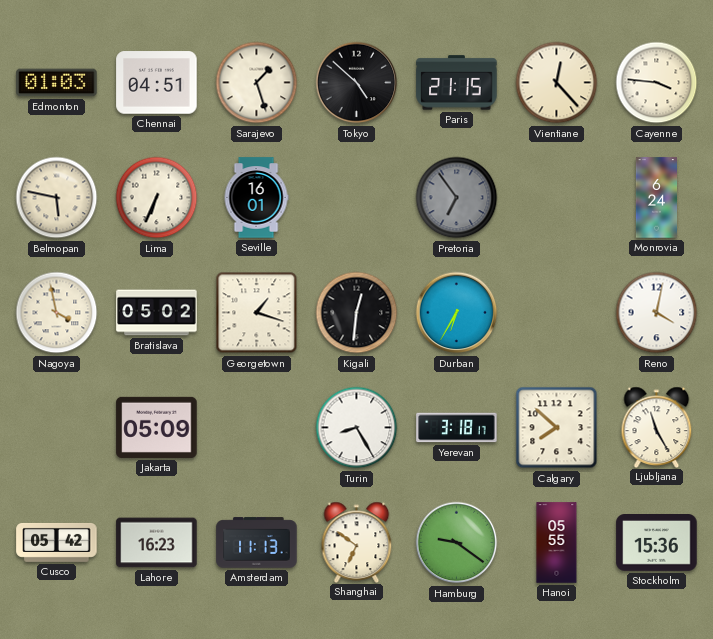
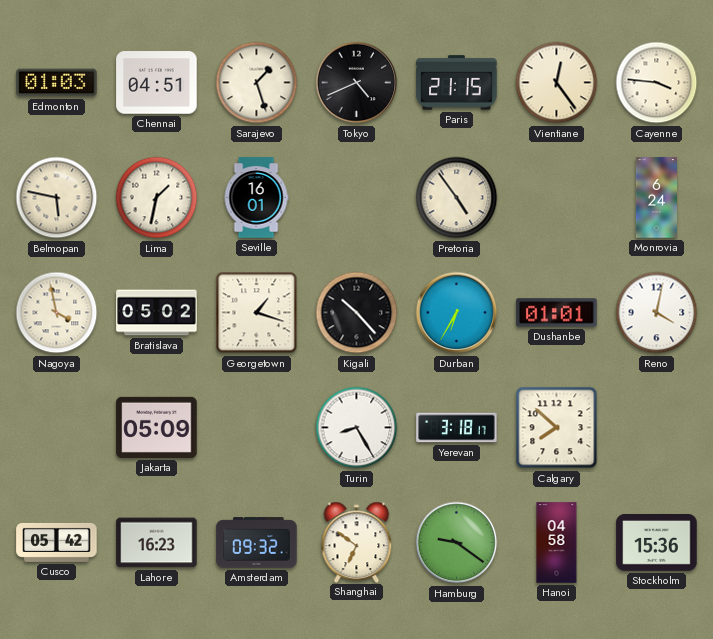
Tokyo: 4:52 -> 4:41 (357, 83)
Vientiane: 12:23 -> 12:24 (557, 83)
Lima: 6:34 -> 1:32 (157, 198)
Pretoria: 6:54 -> 4:54 (457, 198)
Pretoria dial: grey -> cream (457, 198)
Kigali: 12:31 -> 10:23 (357, 313)
Dushanbe: none -> 01:01 (557, 313)
Ljubljana: 11:25 -> none (657, 427)
Amsterdam: 11:13 -> 09:32 (257, 543)
Hanoi: 05:55 -> 04:58 (557, 543)
